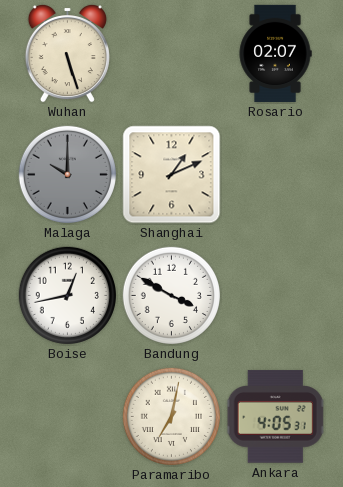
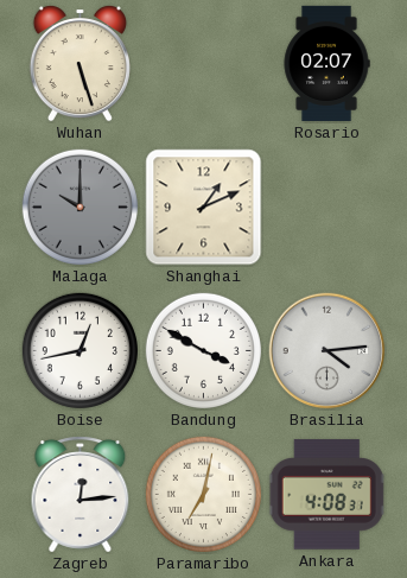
Brasilia: none -> 4:14 (327, 351)
Zagreb: none -> 12:14 (81, 495)
Ankara: 4:05 -> 4:08 (327, 495)
